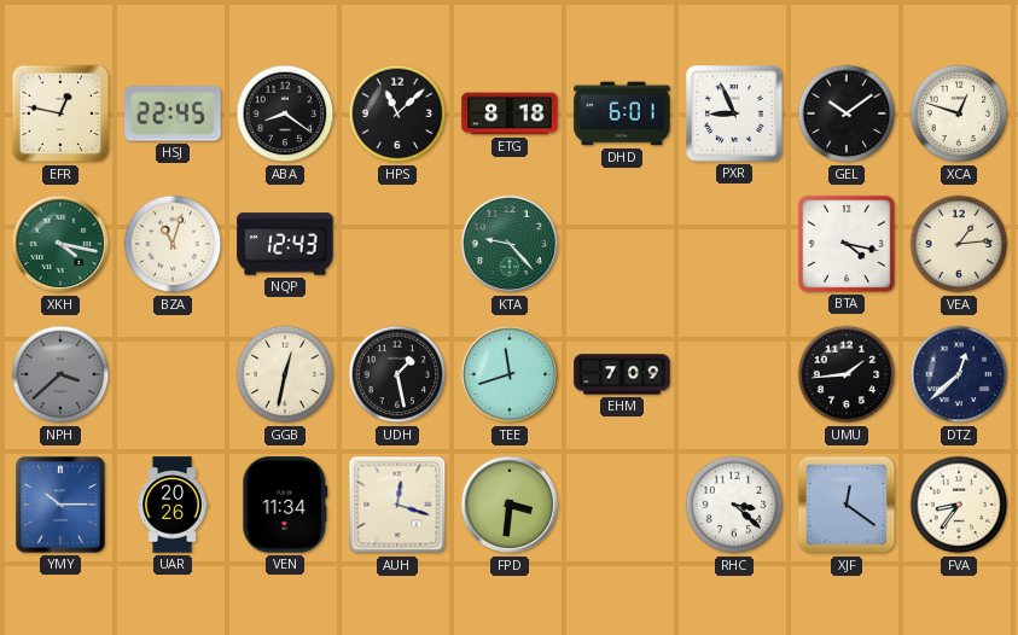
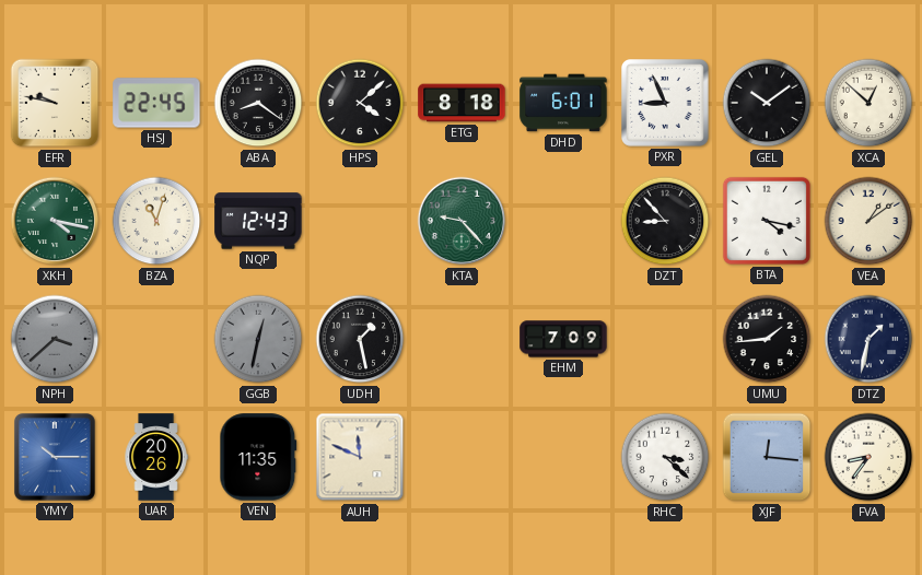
EFR: 12:47 -> 9:47 (55, 103)
HPS: 11:08 -> 4:08 (360, 103)
XCA: 12:48 -> 12:52 (868, 103)
DZT: none -> 8:53 (665, 221)
VEA: 1:14 -> 1:09 (868, 221)
GGB dial: cream -> grey (258, 339)
TEE: 11:42 -> none (510, 374)
DTZ: 12:38 -> 1:32 (868, 339)
VEN: 11:34 -> 11:35 (258, 457)
AUH: 12:18 -> 11:49 (360, 457)
FPD: 3:31 -> none (510, 505)
XJF: 12:21 -> 12:16 (767, 457)
